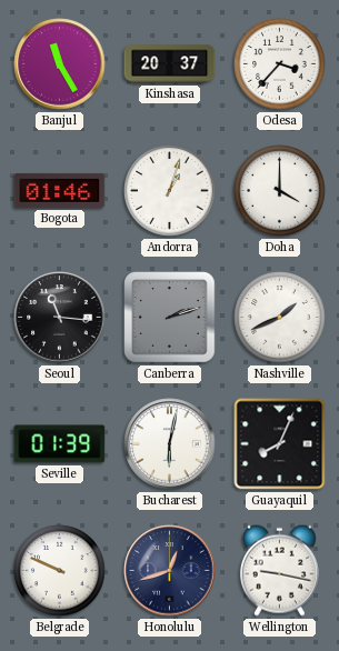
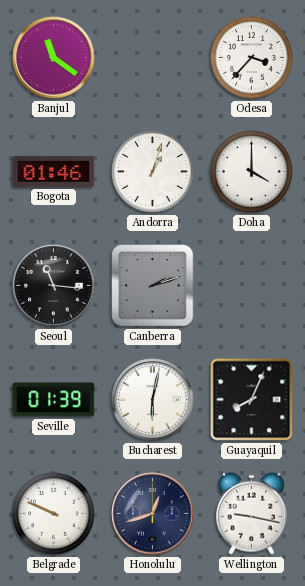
Banjul: 11:25 -> 11:21 (54, 58)
Kinshasa: 20:37 -> none (170, 64)
Nashville: 1:41 -> none (280, 318)
